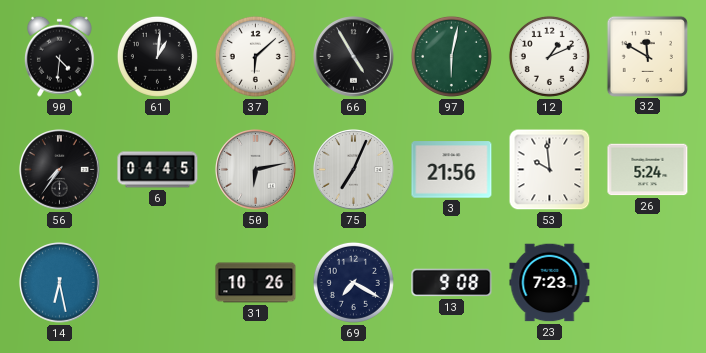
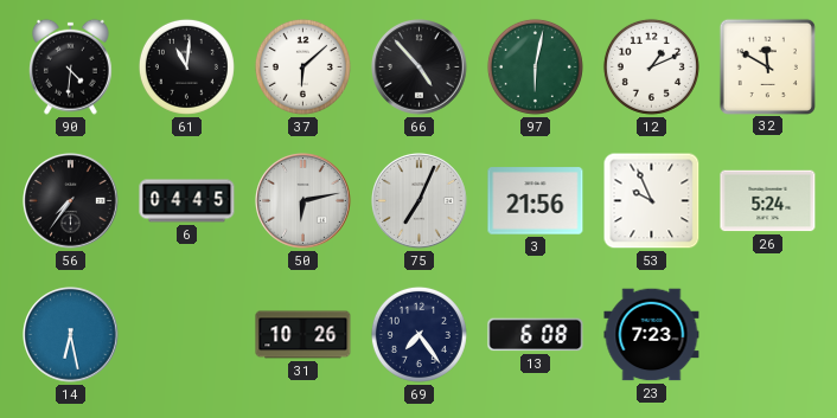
61: 1:01 -> 11:01 (186, 66)
66: 4:55 -> 4:53 (420, 67)
53: 9:59 -> 9:56 (652, 201)
69: 7:20 -> 7:24 (418, 334)
13: 9:08 -> 6:08 (536, 335)
